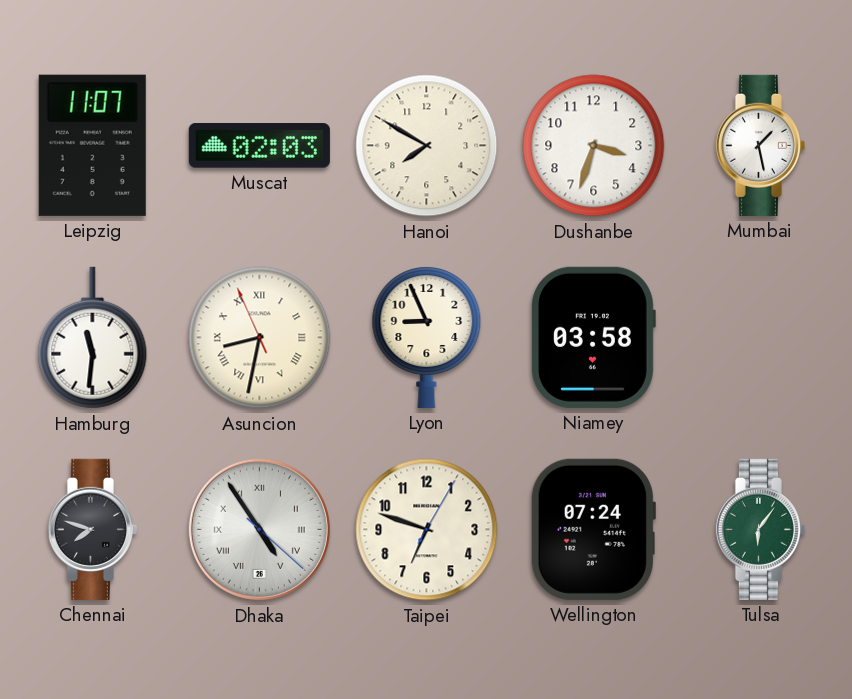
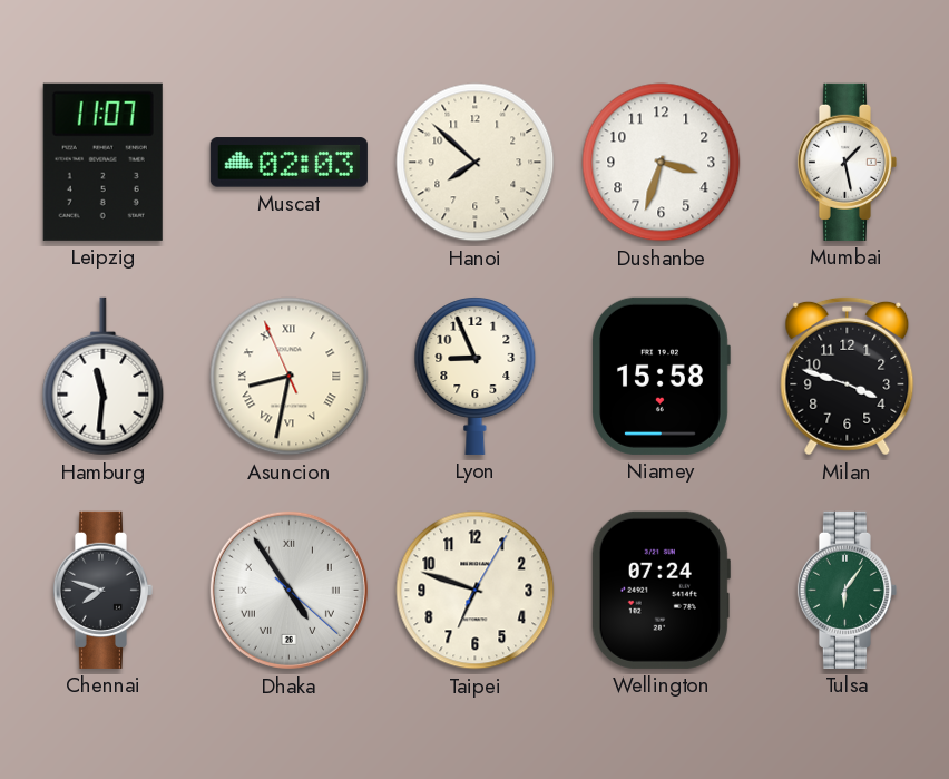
Hanoi: 7:50 -> 7:52 (476, 163)
Niamey: 03:58 -> 15:58 (661, 376)
Milan: none -> 3:48 (848, 376)
